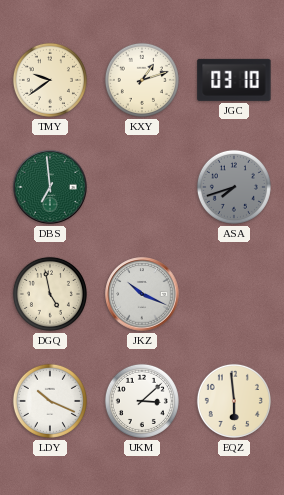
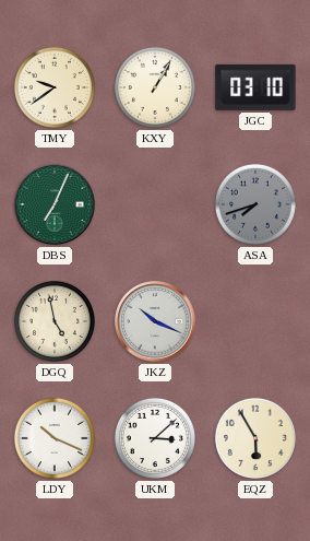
KXY: 1:12 -> 1:05 (155, 87)
DBS: 6:59 -> 7:04 (55, 204)
EQZ: 5:59 -> 5:55 (255, 438)
